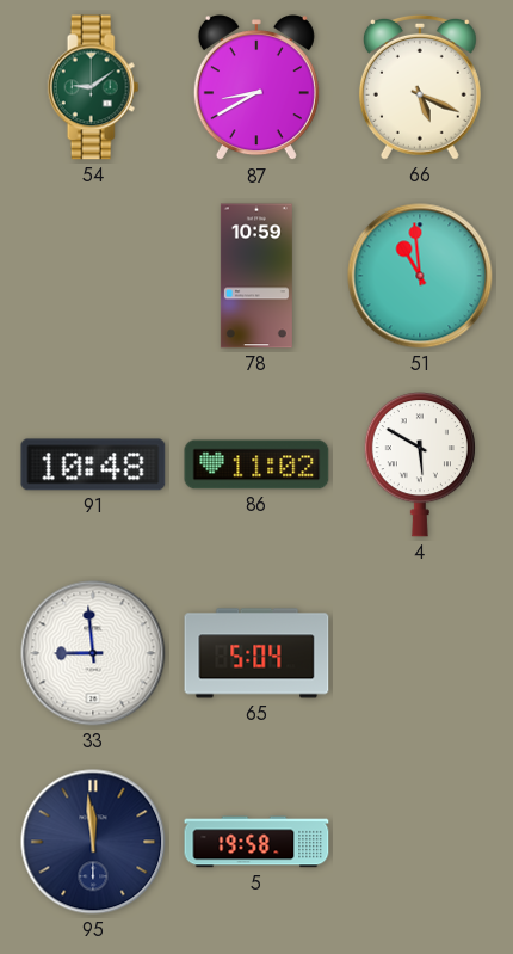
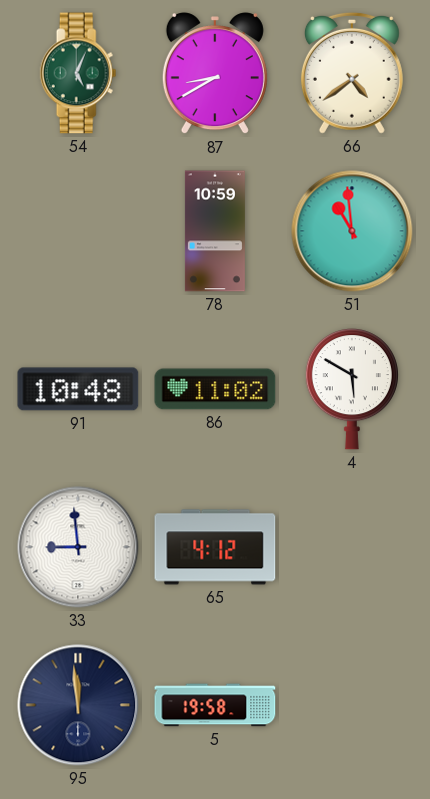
54: 9:09 -> 5:04 (78, 73)
66: 5:19 -> 4:39 (352, 73)
65: 5:04 -> 4:12 (215, 547)
